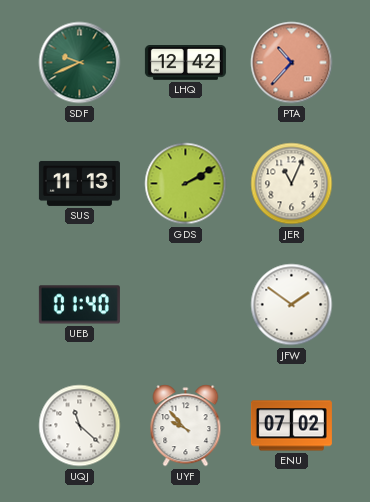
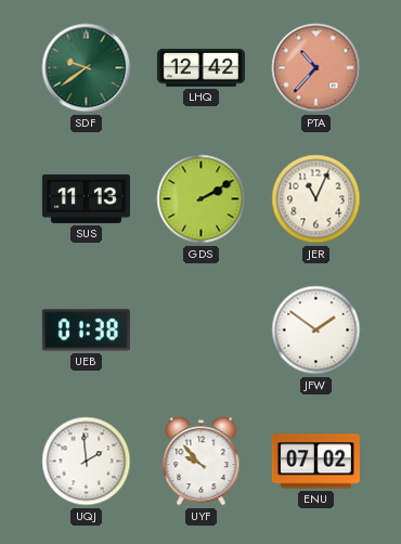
SDF: 9:41 -> 9:39 (87, 68)
UEB: 01:40 -> 01:38 (86, 331)
UQJ: 11:22 -> 1:59 (87, 462)
